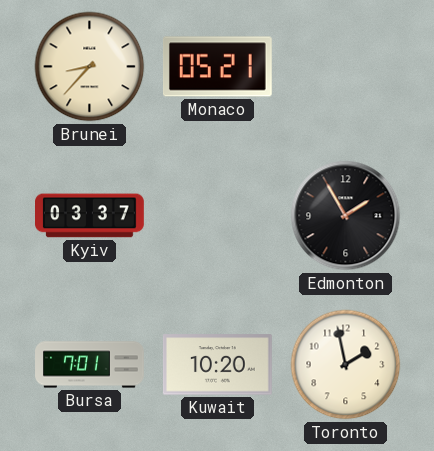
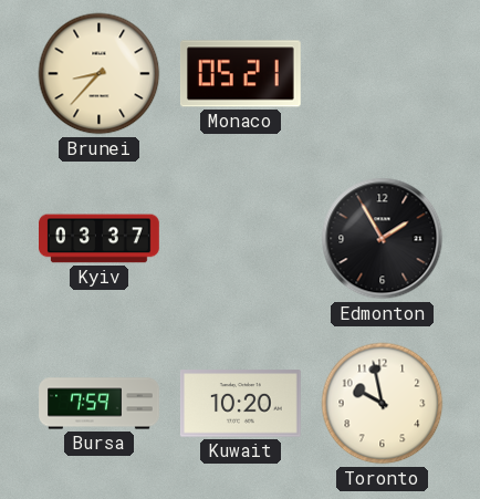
Bursa: 7:01 -> 7:59 (100, 404)
Toronto: 1:58 -> 9:58 (383, 404)
